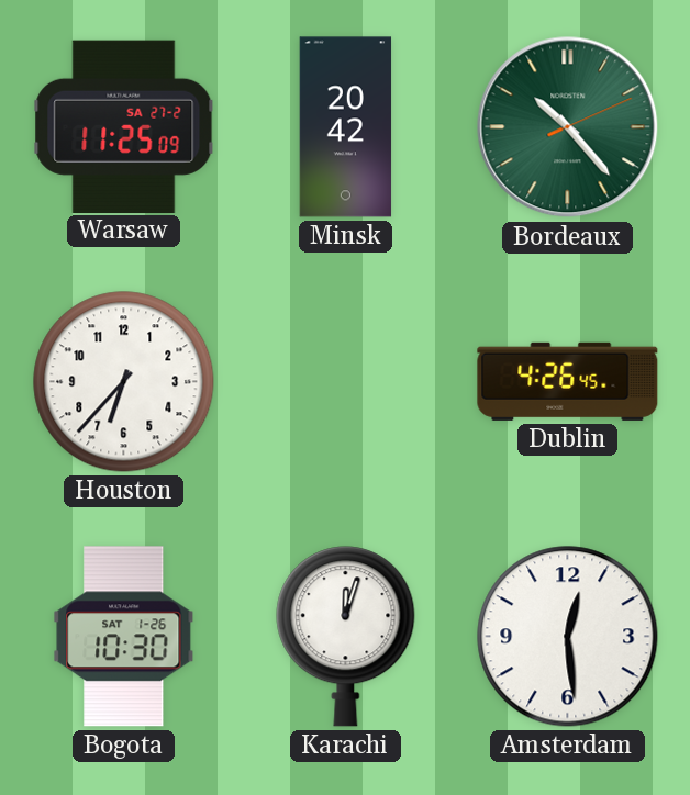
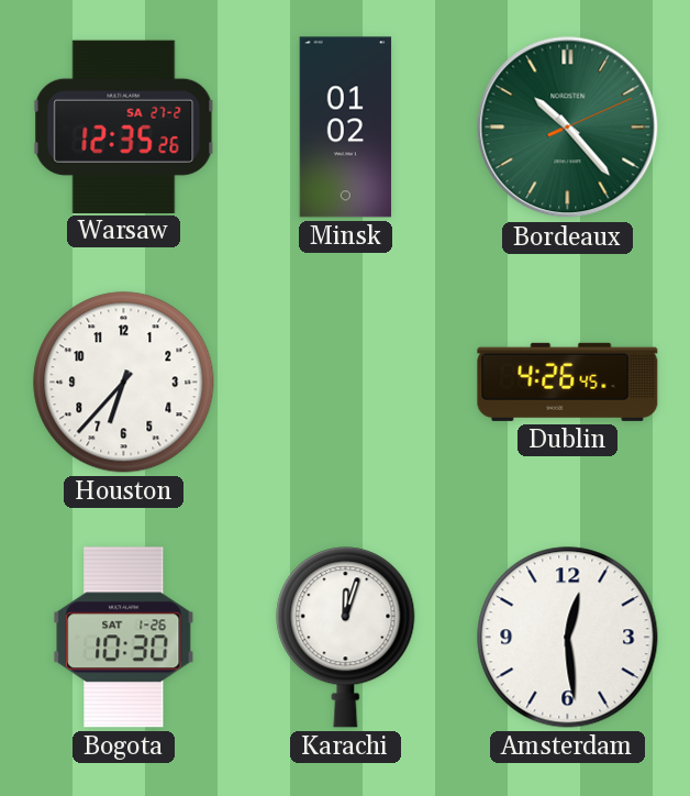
Warsaw: 11:25 -> 12:35 (124, 126)
Minsk: 20:42 -> 01:02 (346, 128)
